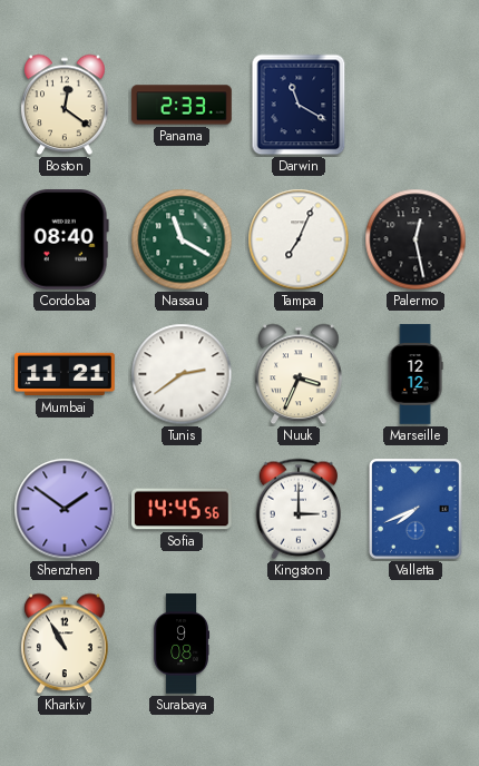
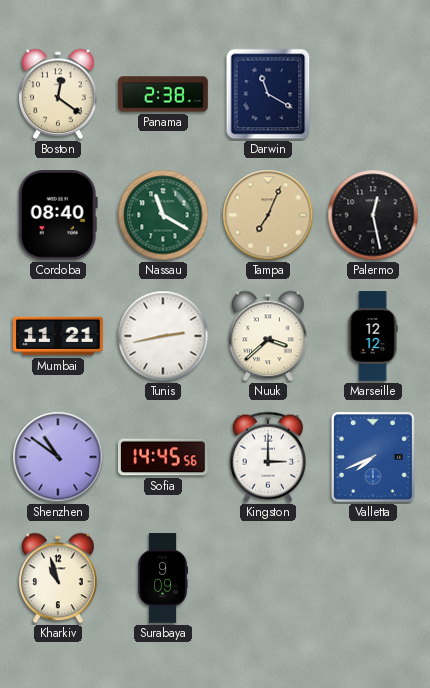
Panama: 2:33 -> 2:38 (163, 94)
Tampa dial: white -> champagne (268, 215)
Tunis: 2:39 -> 2:43 (163, 336)
Nuuk: 3:34 -> 3:38 (268, 336)
Shenzhen: 1:51 -> 10:51 (58, 457)
Kharkiv: 10:55 -> 10:57 (58, 578)
Surabaya: 9:08 -> 9:09 (163, 578)
